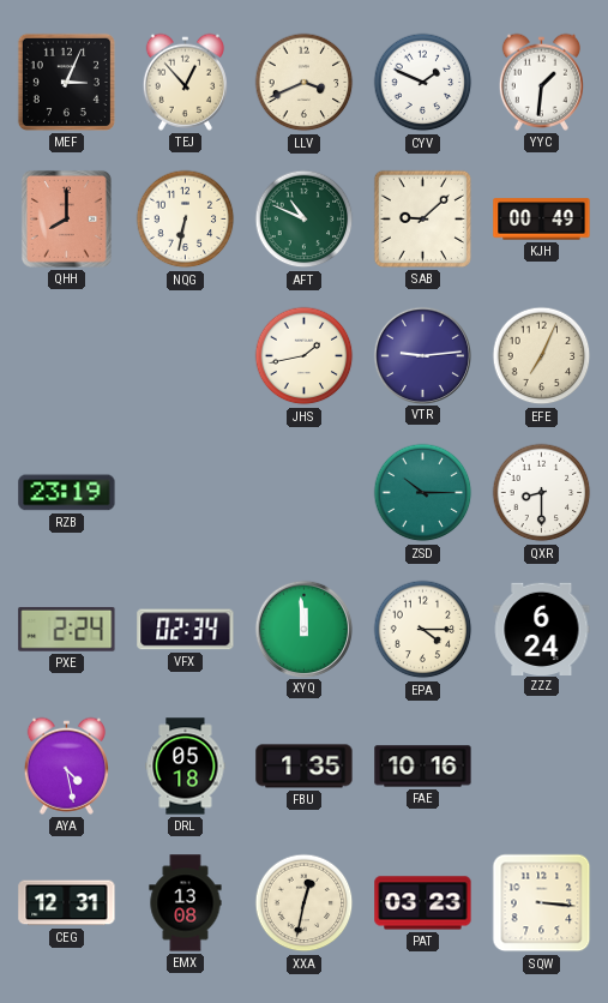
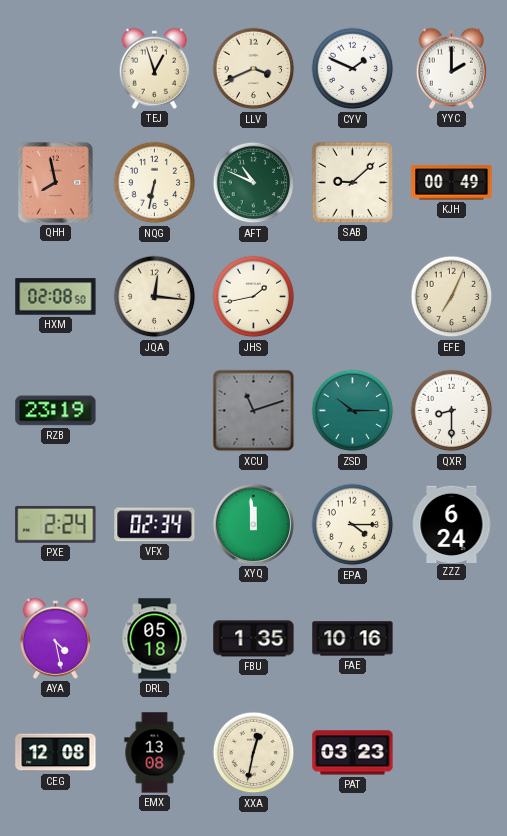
MEF: 3:04 -> none (66, 82)
TEJ: 12:53 -> 12:57 (154, 68)
YYC: 1:31 -> 2:00 (451, 68)
QHH: 8:00 -> 7:58 (55, 182)
HXM: none -> 02:08 (56, 297)
JQA: none -> 12:16 (155, 297)
VTR: 9:14 -> none (422, 355)
XCU: none -> 11:12 (254, 411)
CEG: 12:31 -> 12:08 (56, 753)
SQW: 3:16 -> none (542, 903)
